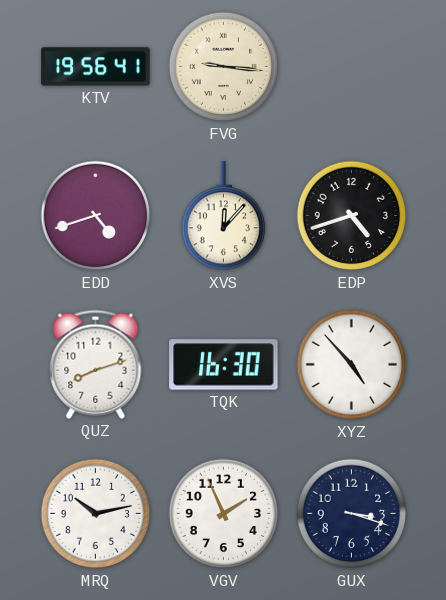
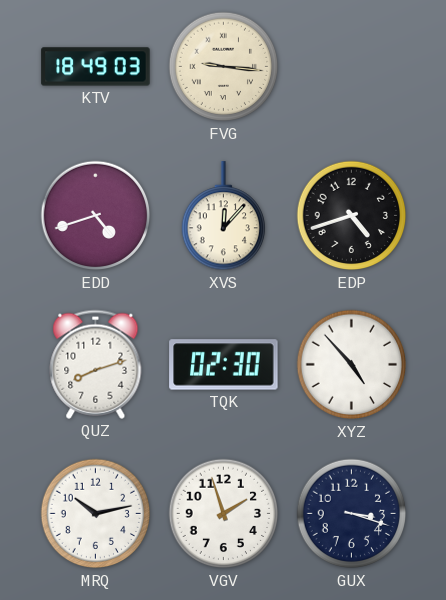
KTV: 19:56 -> 18:49 (96, 67)
TQK: 16:30 -> 02:30 (224, 365)
VGV: 1:56 -> 1:57 (224, 514)
